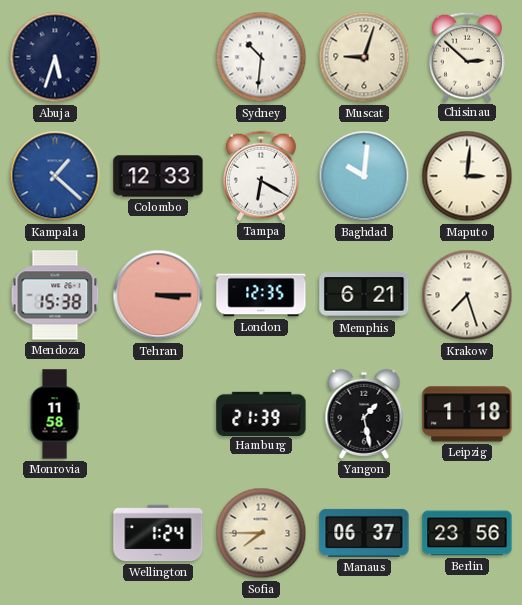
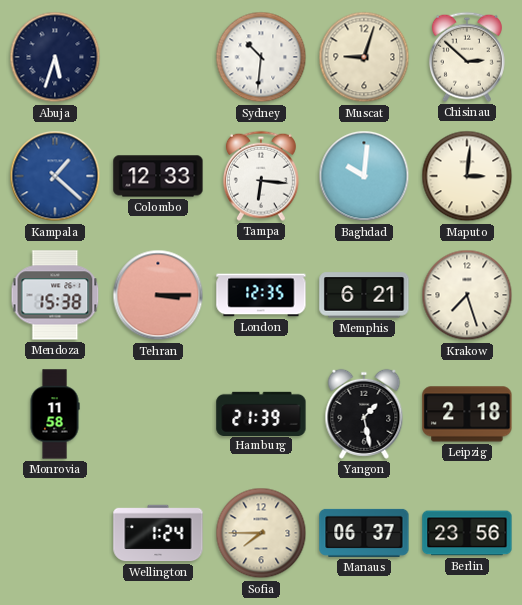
Tampa: 6:20 -> 6:16 (261, 176)
Leipzig: 1:18 -> 2:18 (467, 414)
